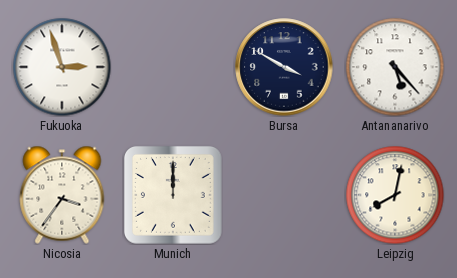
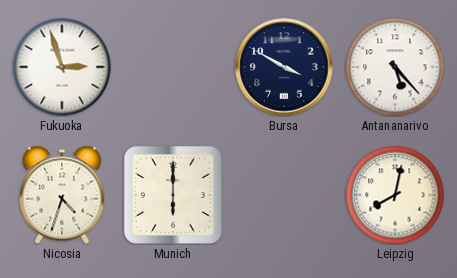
Nicosia: 3:36 -> 4:33 (62, 195)
Munich: 12:00 -> 6:00 (173, 195)
